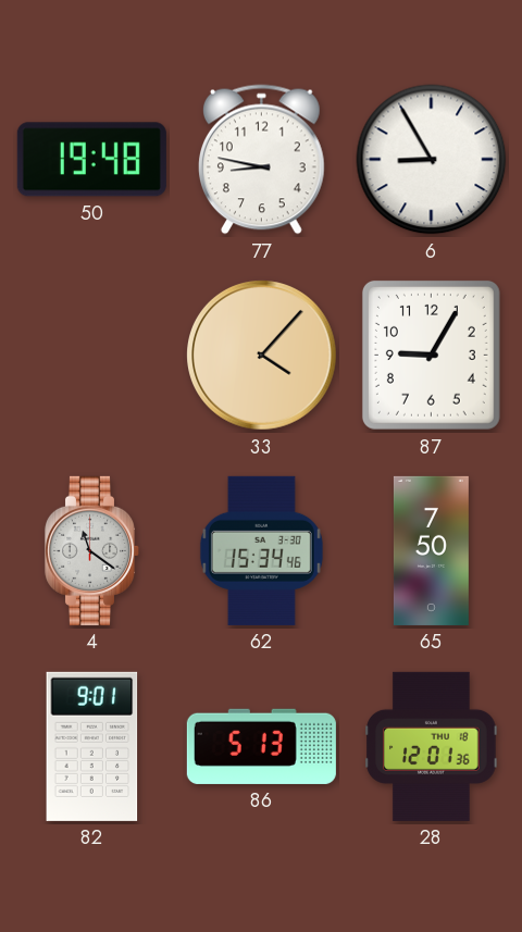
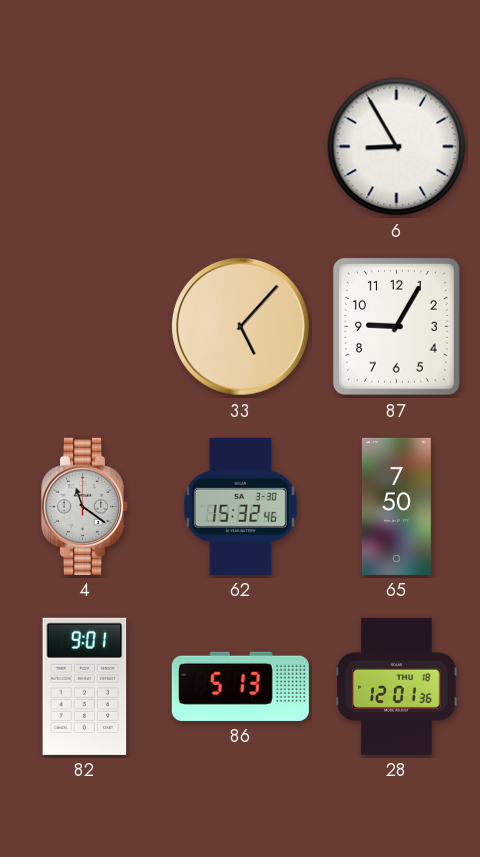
50: 19:48 -> none (91, 160)
77: 8:47 -> none (261, 160)
33: 4:07 -> 5:07 (241, 327)
62: 15:34 -> 15:32 (240, 506)
